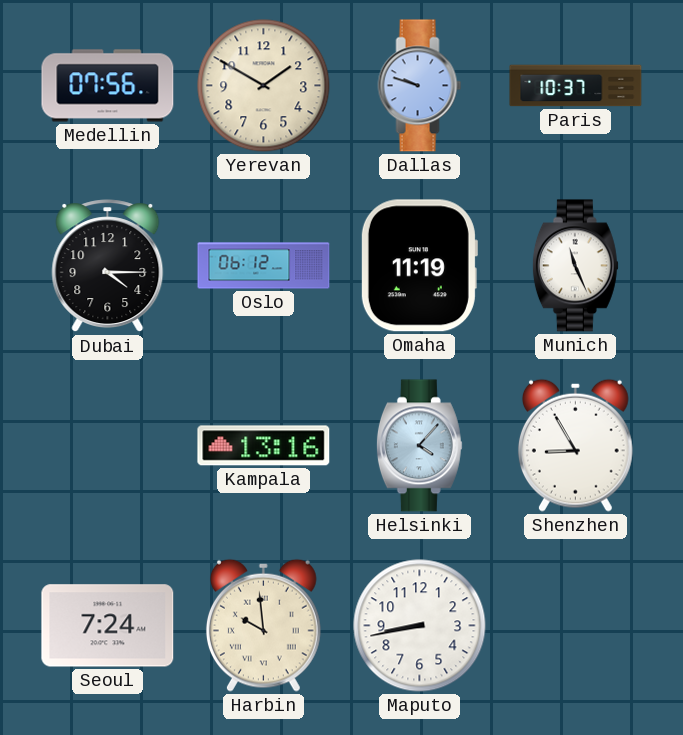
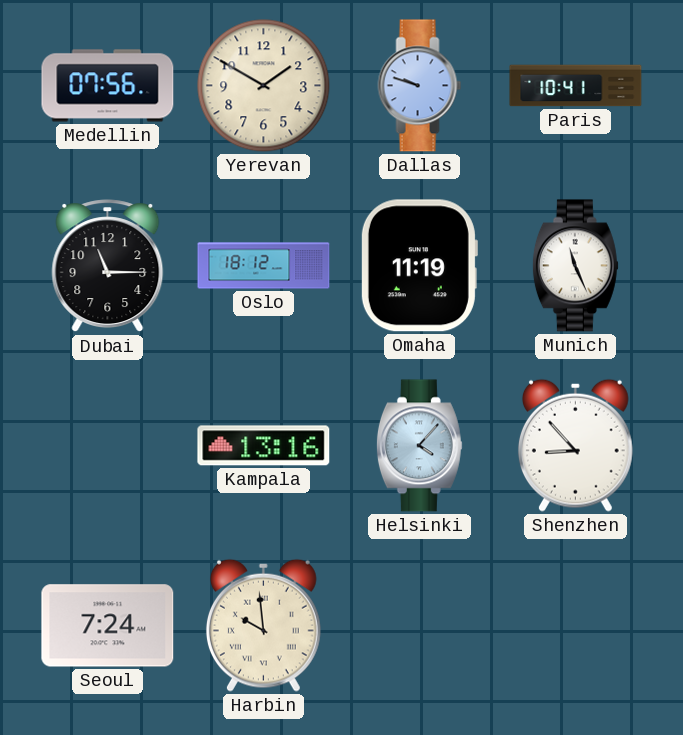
Paris: 10:37 -> 10:41 (576, 86)
Dubai: 4:15 -> 11:15 (108, 266)
Oslo: 06:12 -> 18:12 (264, 266)
Shenzhen: 8:55 -> 8:53 (575, 445)
Maputo: 8:43 -> none (420, 626)
